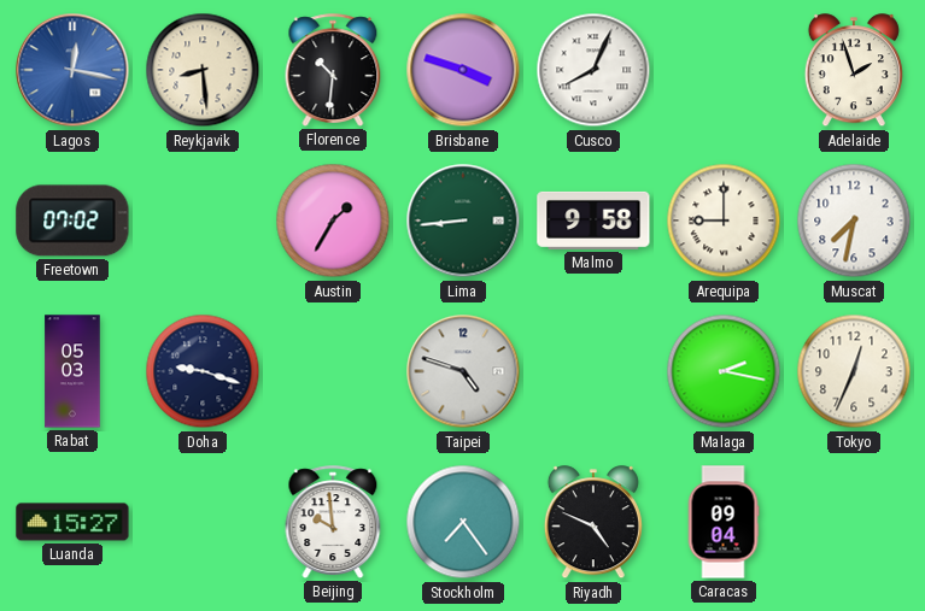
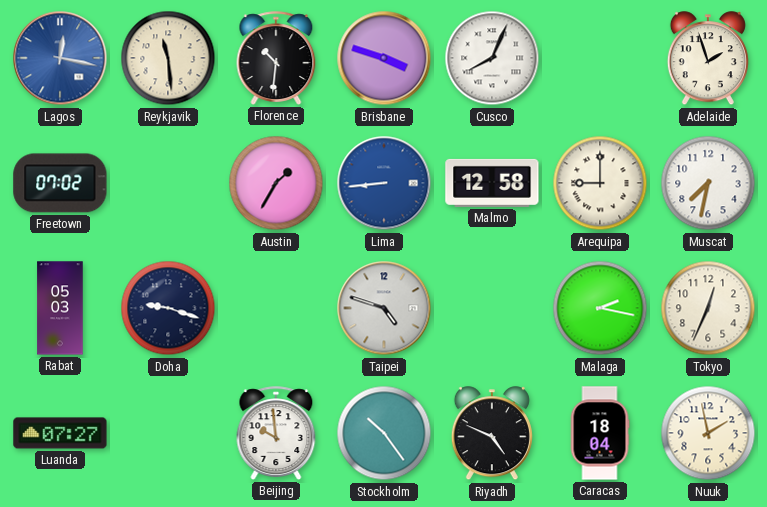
Reykjavik: 8:29 -> 11:29 (168, 58)
Lima dial: green -> blue (384, 183)
Malmo: 9:58 -> 12:58 (492, 183)
Luanda: 15:27 -> 07:27 (60, 433)
Stockholm: 7:24 -> 10:24 (384, 433)
Caracas: 09:04 -> 18:04 (600, 433)
Nuuk: none -> 1:58 (708, 433)
